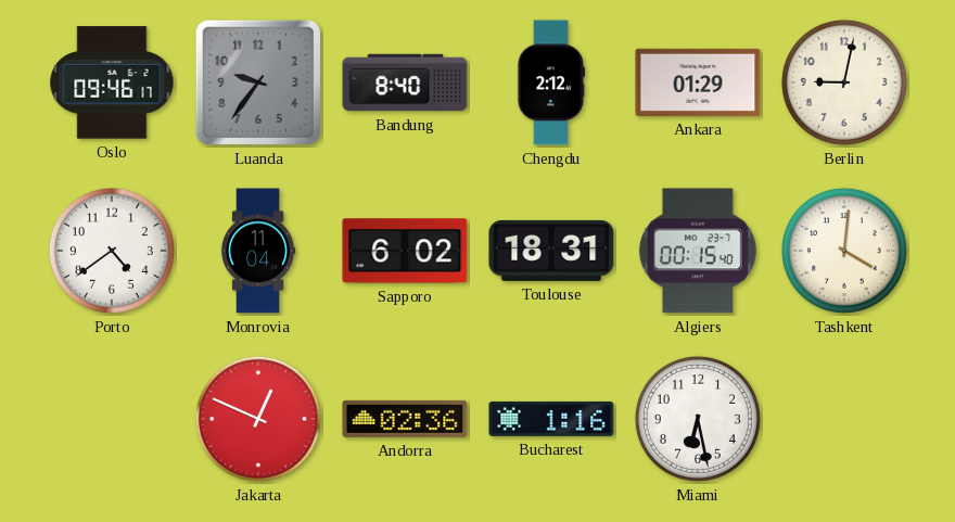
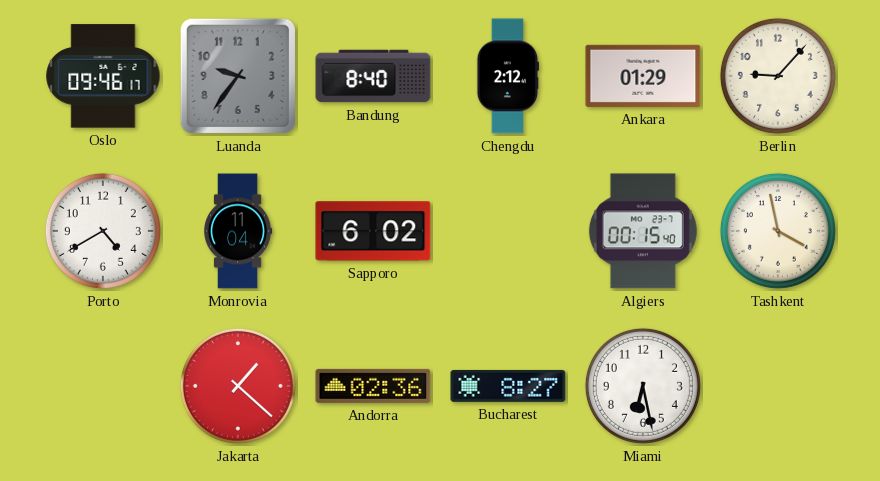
Berlin: 9:02 -> 9:07 (778, 76)
Porto: 4:39 -> 4:40 (103, 231)
Toulouse: 18:31 -> none (551, 251)
Tashkent: 4:01 -> 3:58 (778, 231)
Jakarta: 12:49 -> 1:22 (238, 386)
Bucharest: 1:16 -> 8:27 (508, 386)
